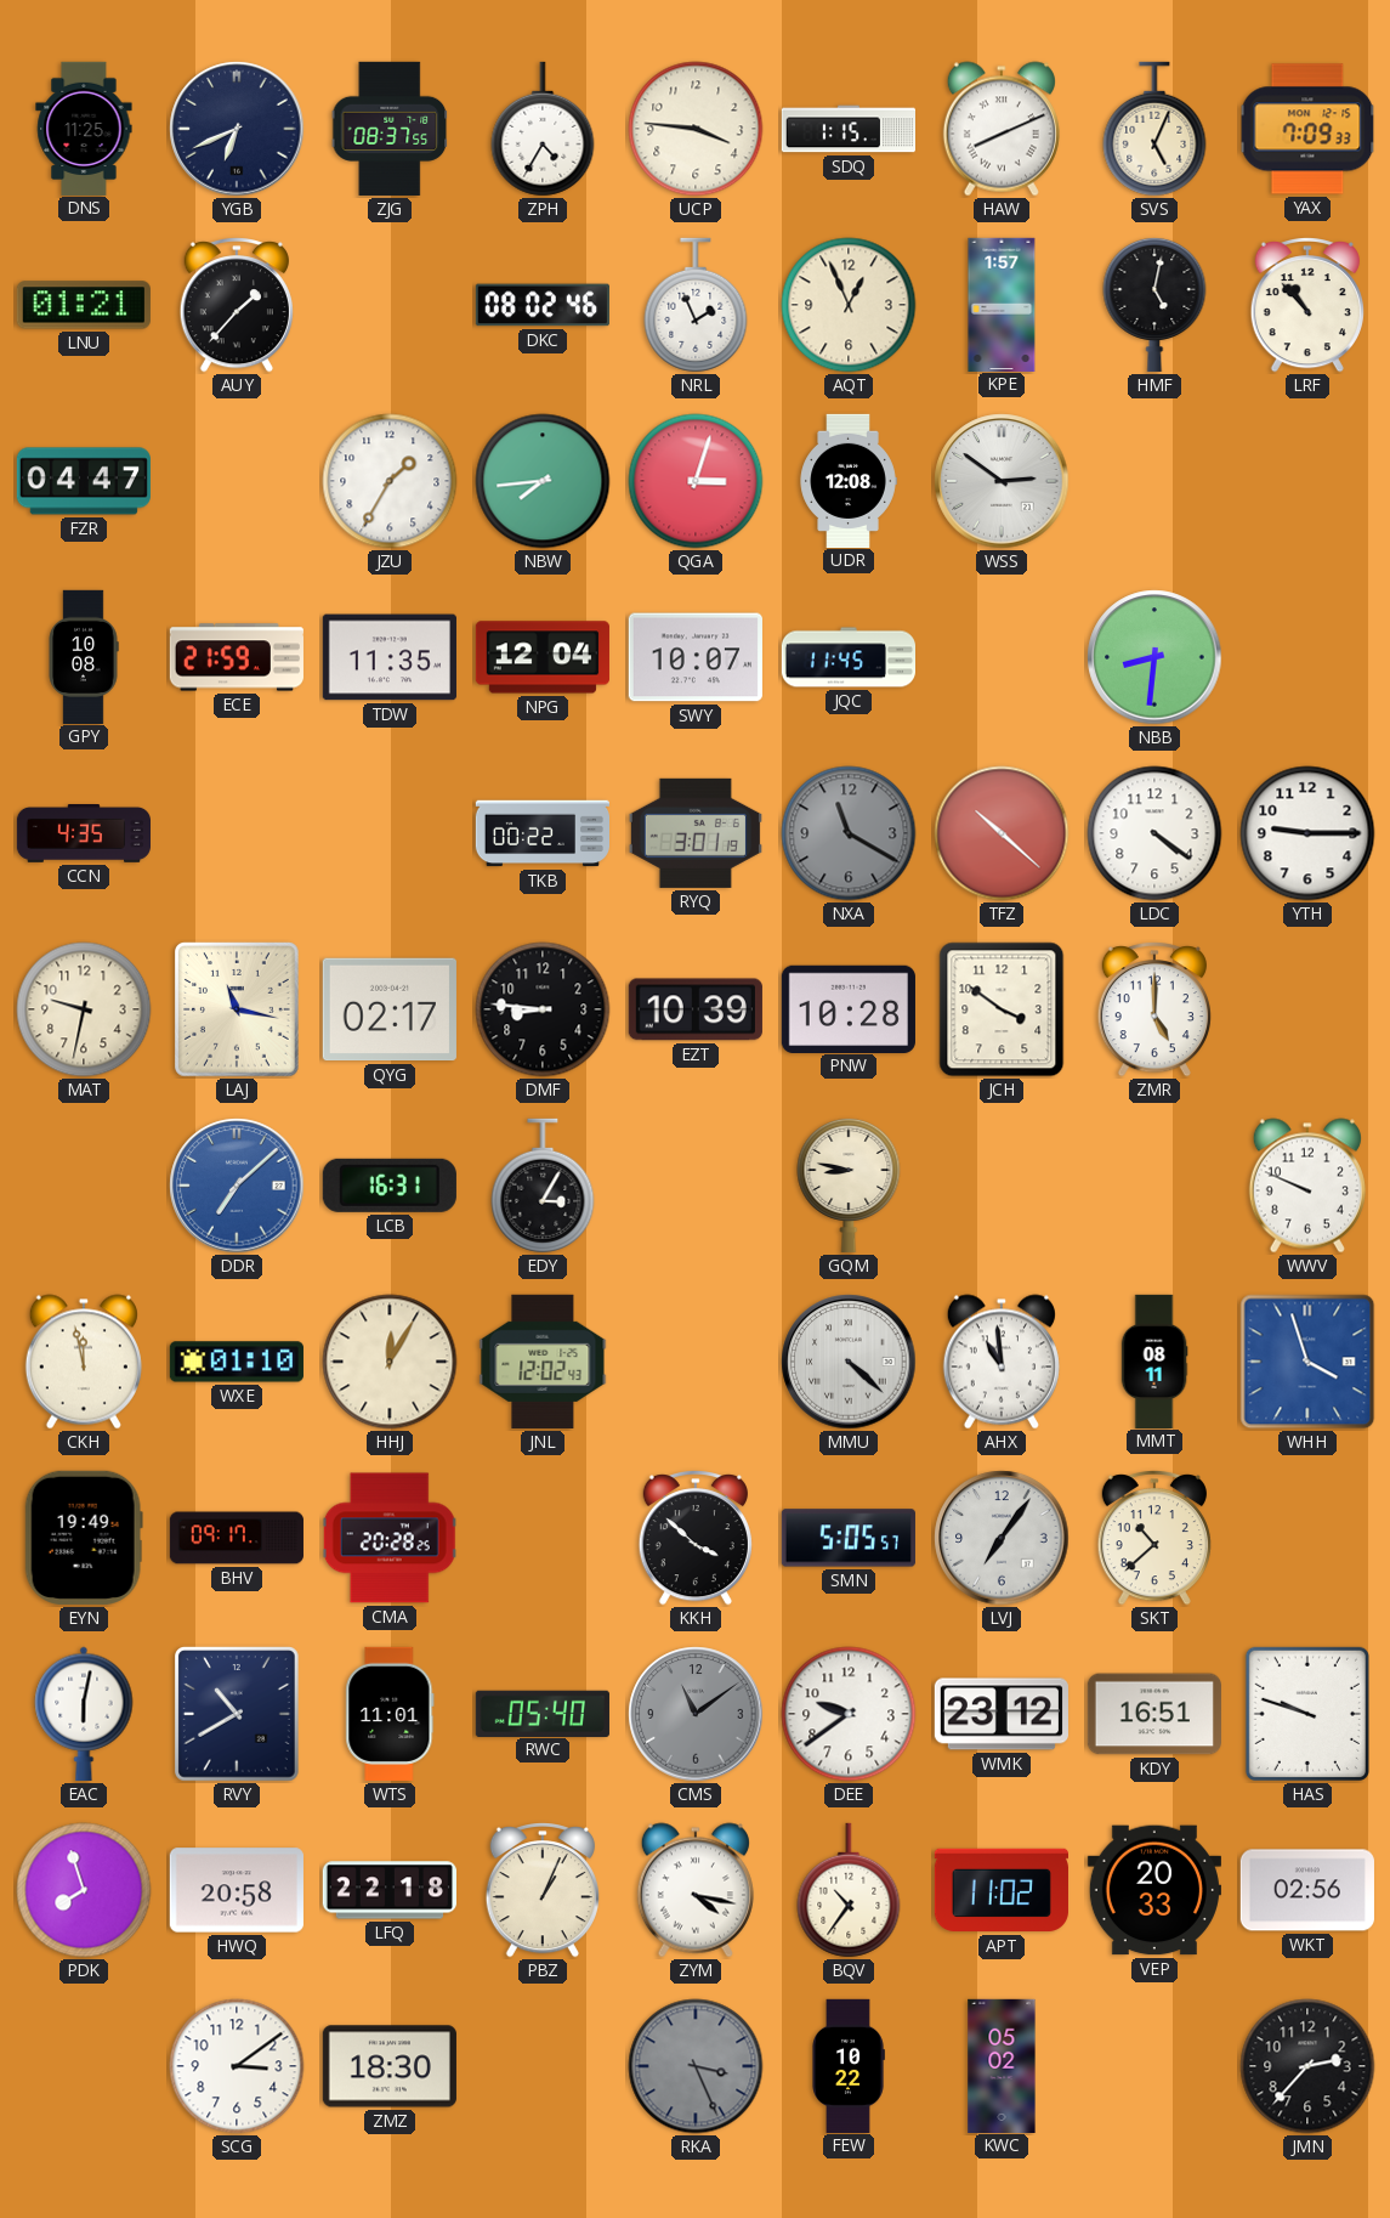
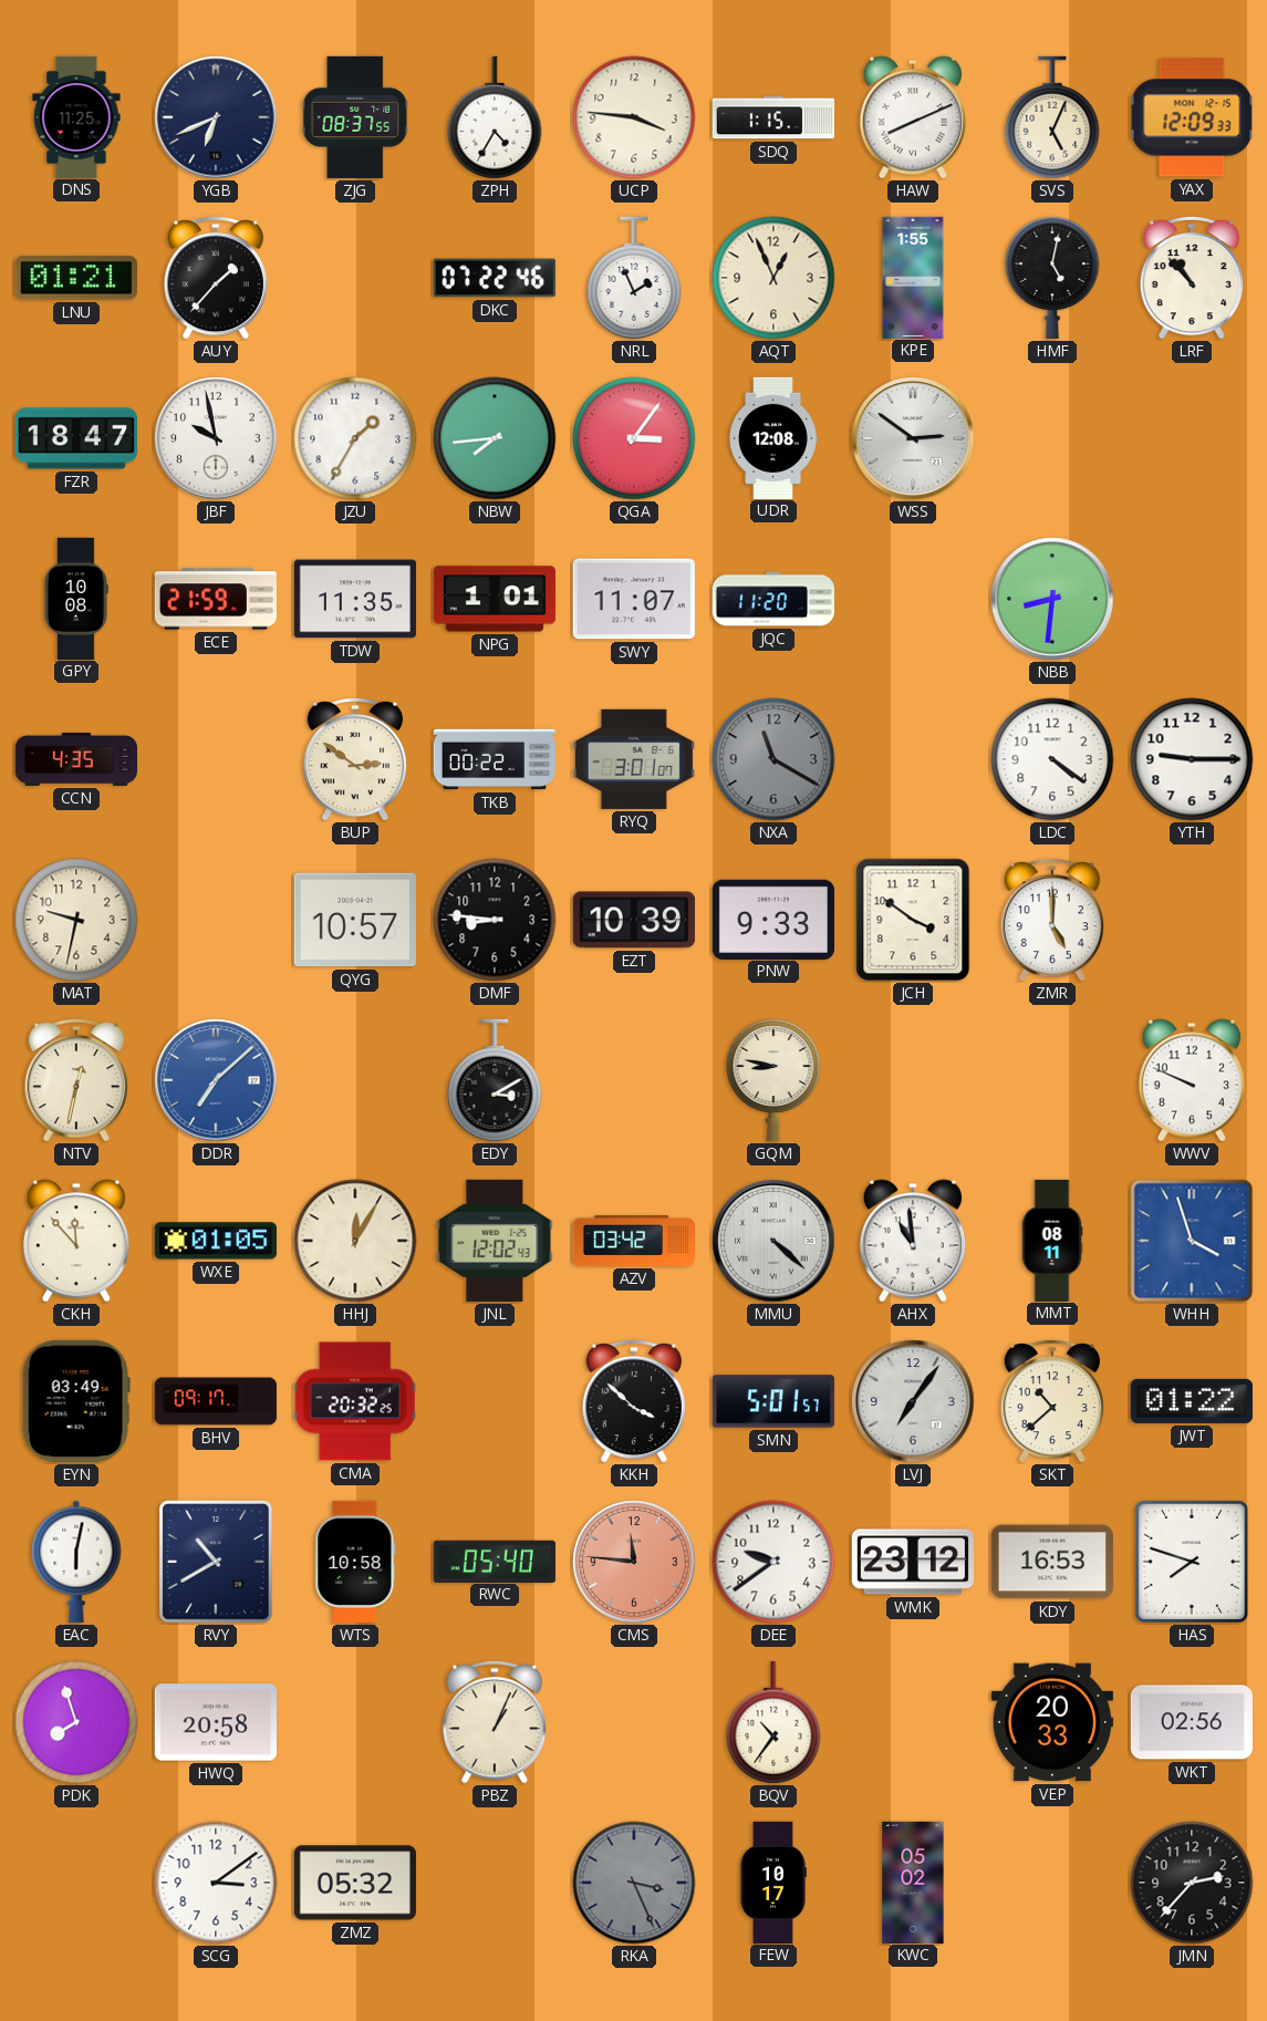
YAX: 7:09 -> 12:09 (1192, 117)
DKC: 08:02 -> 07:22 (495, 278)
KPE: 1:57 -> 1:55 (913, 277)
FZR: 04:47 -> 18:47 (76, 438)
JBF: none -> 9:58 (216, 438)
QGA: 3:03 -> 3:06 (634, 438)
NPG: 12:04 -> 1:01 (495, 599)
SWY: 10:07 -> 11:07 (634, 599)
JQC: 11:45 -> 11:20 (772, 599)
BUP: none -> 2:51 (355, 760)
RYQ: 3:01:19 -> 3:01:07 (634, 759)
TFZ: 10:22 -> none (1002, 833)
LAJ: 11:17 -> none (238, 1009)
QYG: 02:17 -> 10:57 (355, 920)
PNW: 10:28 -> 9:33 (773, 919)
NTV: none -> 12:32 (76, 1081)
LCB: 16:31 -> none (390, 1186)
EDY: 3:05 -> 3:10 (495, 1080)
CKH: 11:58 -> 11:53 (76, 1241)
WXE: 01:10 -> 01:05 (216, 1241)
AZV: none -> 03:42 (633, 1241)
EYN: 19:49 -> 03:49 (76, 1401)
CMA: 20:28 -> 20:32 (355, 1401)
SMN: 5:05 -> 5:01 (773, 1401)
JWT: none -> 01:22 (1192, 1401)
WTS: 11:01 -> 10:58 (355, 1562)
CMS: 11:09 -> 11:46 (634, 1562)
CMS dial: grey -> salmon (634, 1562)
KDY: 16:51 -> 16:53 (1052, 1562)
HAS: 9:48 -> 7:48 (1192, 1562)
LFQ: 22:18 -> none (388, 1890)
ZYM: 4:17 -> none (696, 1890)
APT: 11:02 -> none (1002, 1890)
ZMZ: 18:30 -> 05:32 (355, 1883)
FEW: 10:22 -> 10:17 (773, 1882)
